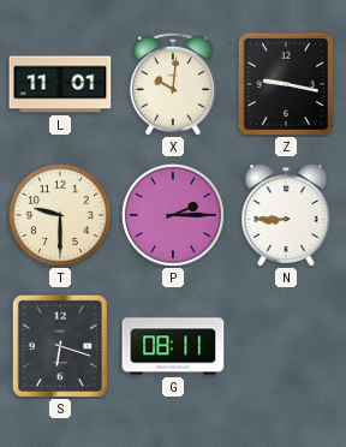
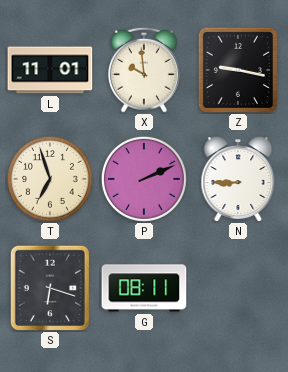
X: 10:01 -> 9:59 (144, 70)
T: 9:30 -> 6:57 (50, 179)
P: 2:15 -> 2:11 (144, 179)
